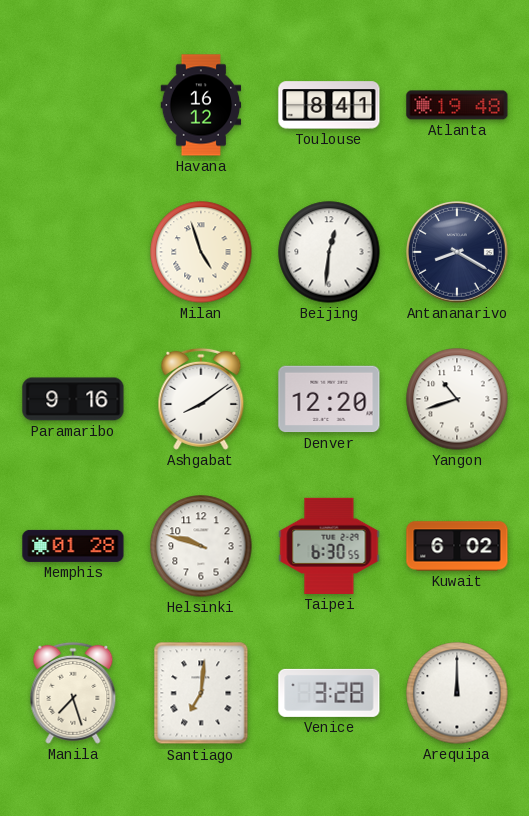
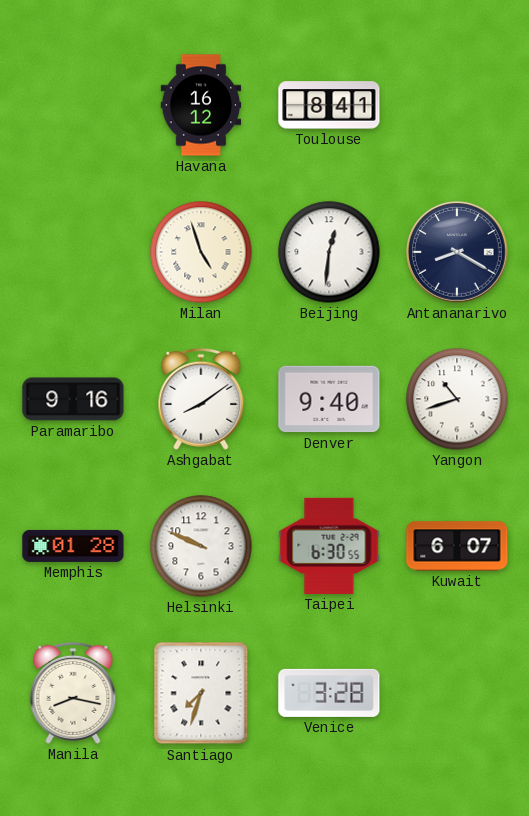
Atlanta: 19:48 -> none (457, 105)
Denver: 12:20 -> 9:40 (329, 399)
Helsinki: 9:48 -> 9:49 (201, 546)
Kuwait: 6:02 -> 6:07 (457, 546)
Manila: 7:27 -> 8:17 (73, 693)
Santiago: 7:01 -> 7:33 (201, 693)
Arequipa: 12:00 -> none (457, 693)
